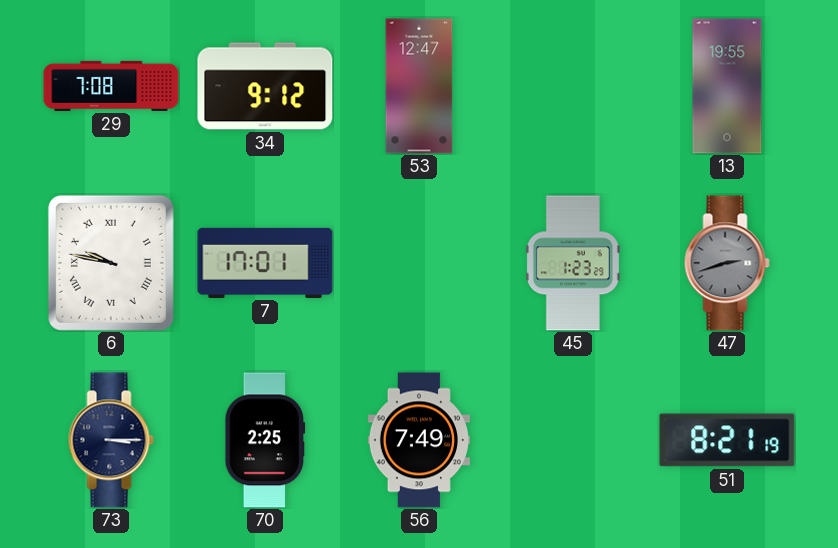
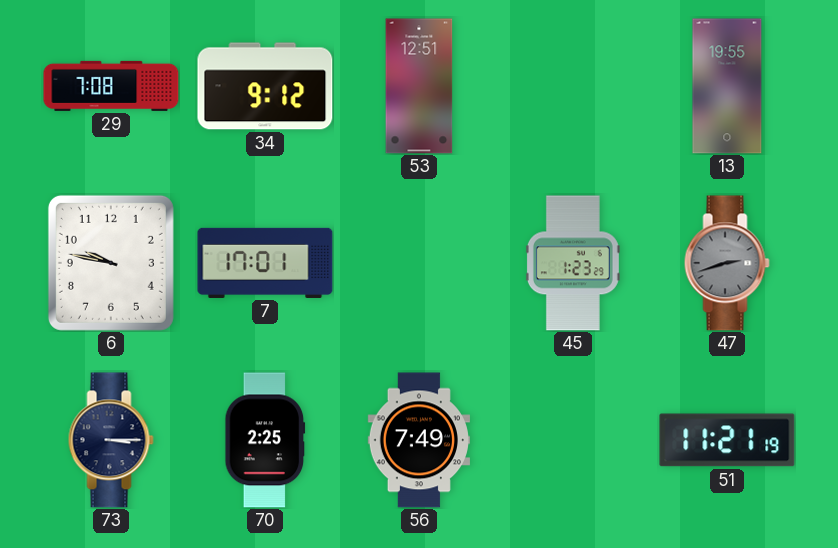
53: 12:47 -> 12:51 (419, 86)
6 numerals: Roman -> Arabic (111, 263)
51: 8:21 -> 11:21 (727, 440)
